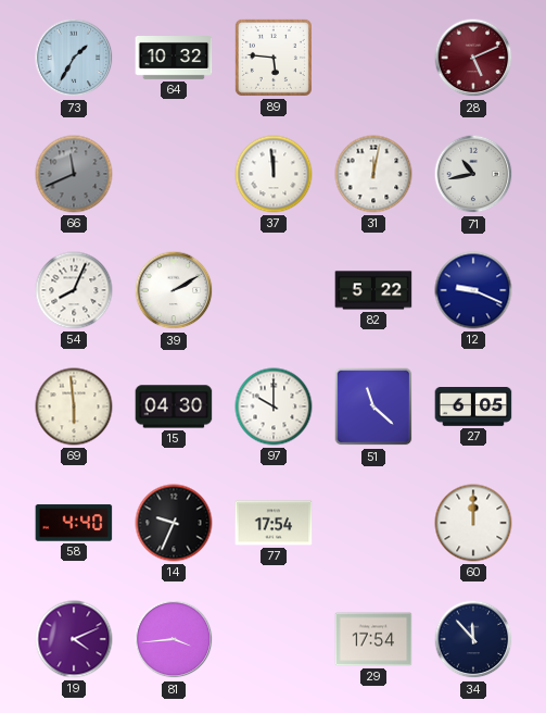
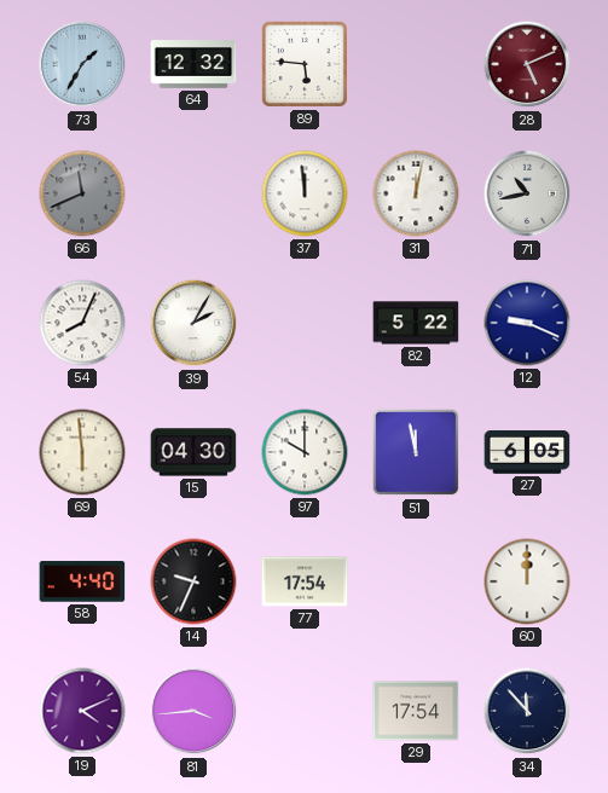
64: 10:32 -> 12:32 (193, 65)
39: 2:10 -> 2:05 (193, 323)
51: 11:22 -> 11:58 (416, 452)
